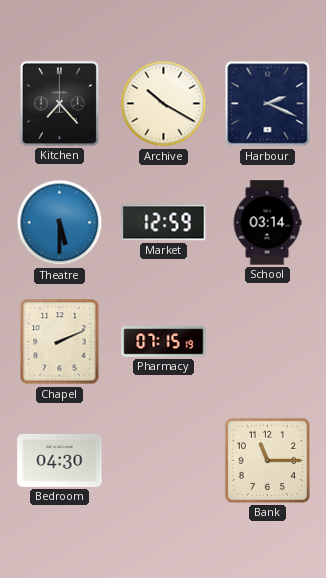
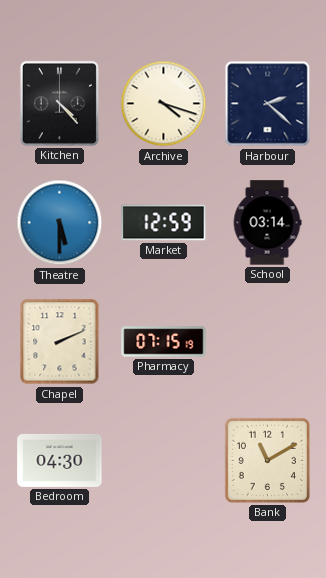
Kitchen: 7:23 -> 4:23 (59, 103)
Archive: 10:20 -> 4:18 (164, 104)
Harbour: 2:19 -> 2:22 (268, 104)
Bank: 11:15 -> 11:10 (267, 460)
